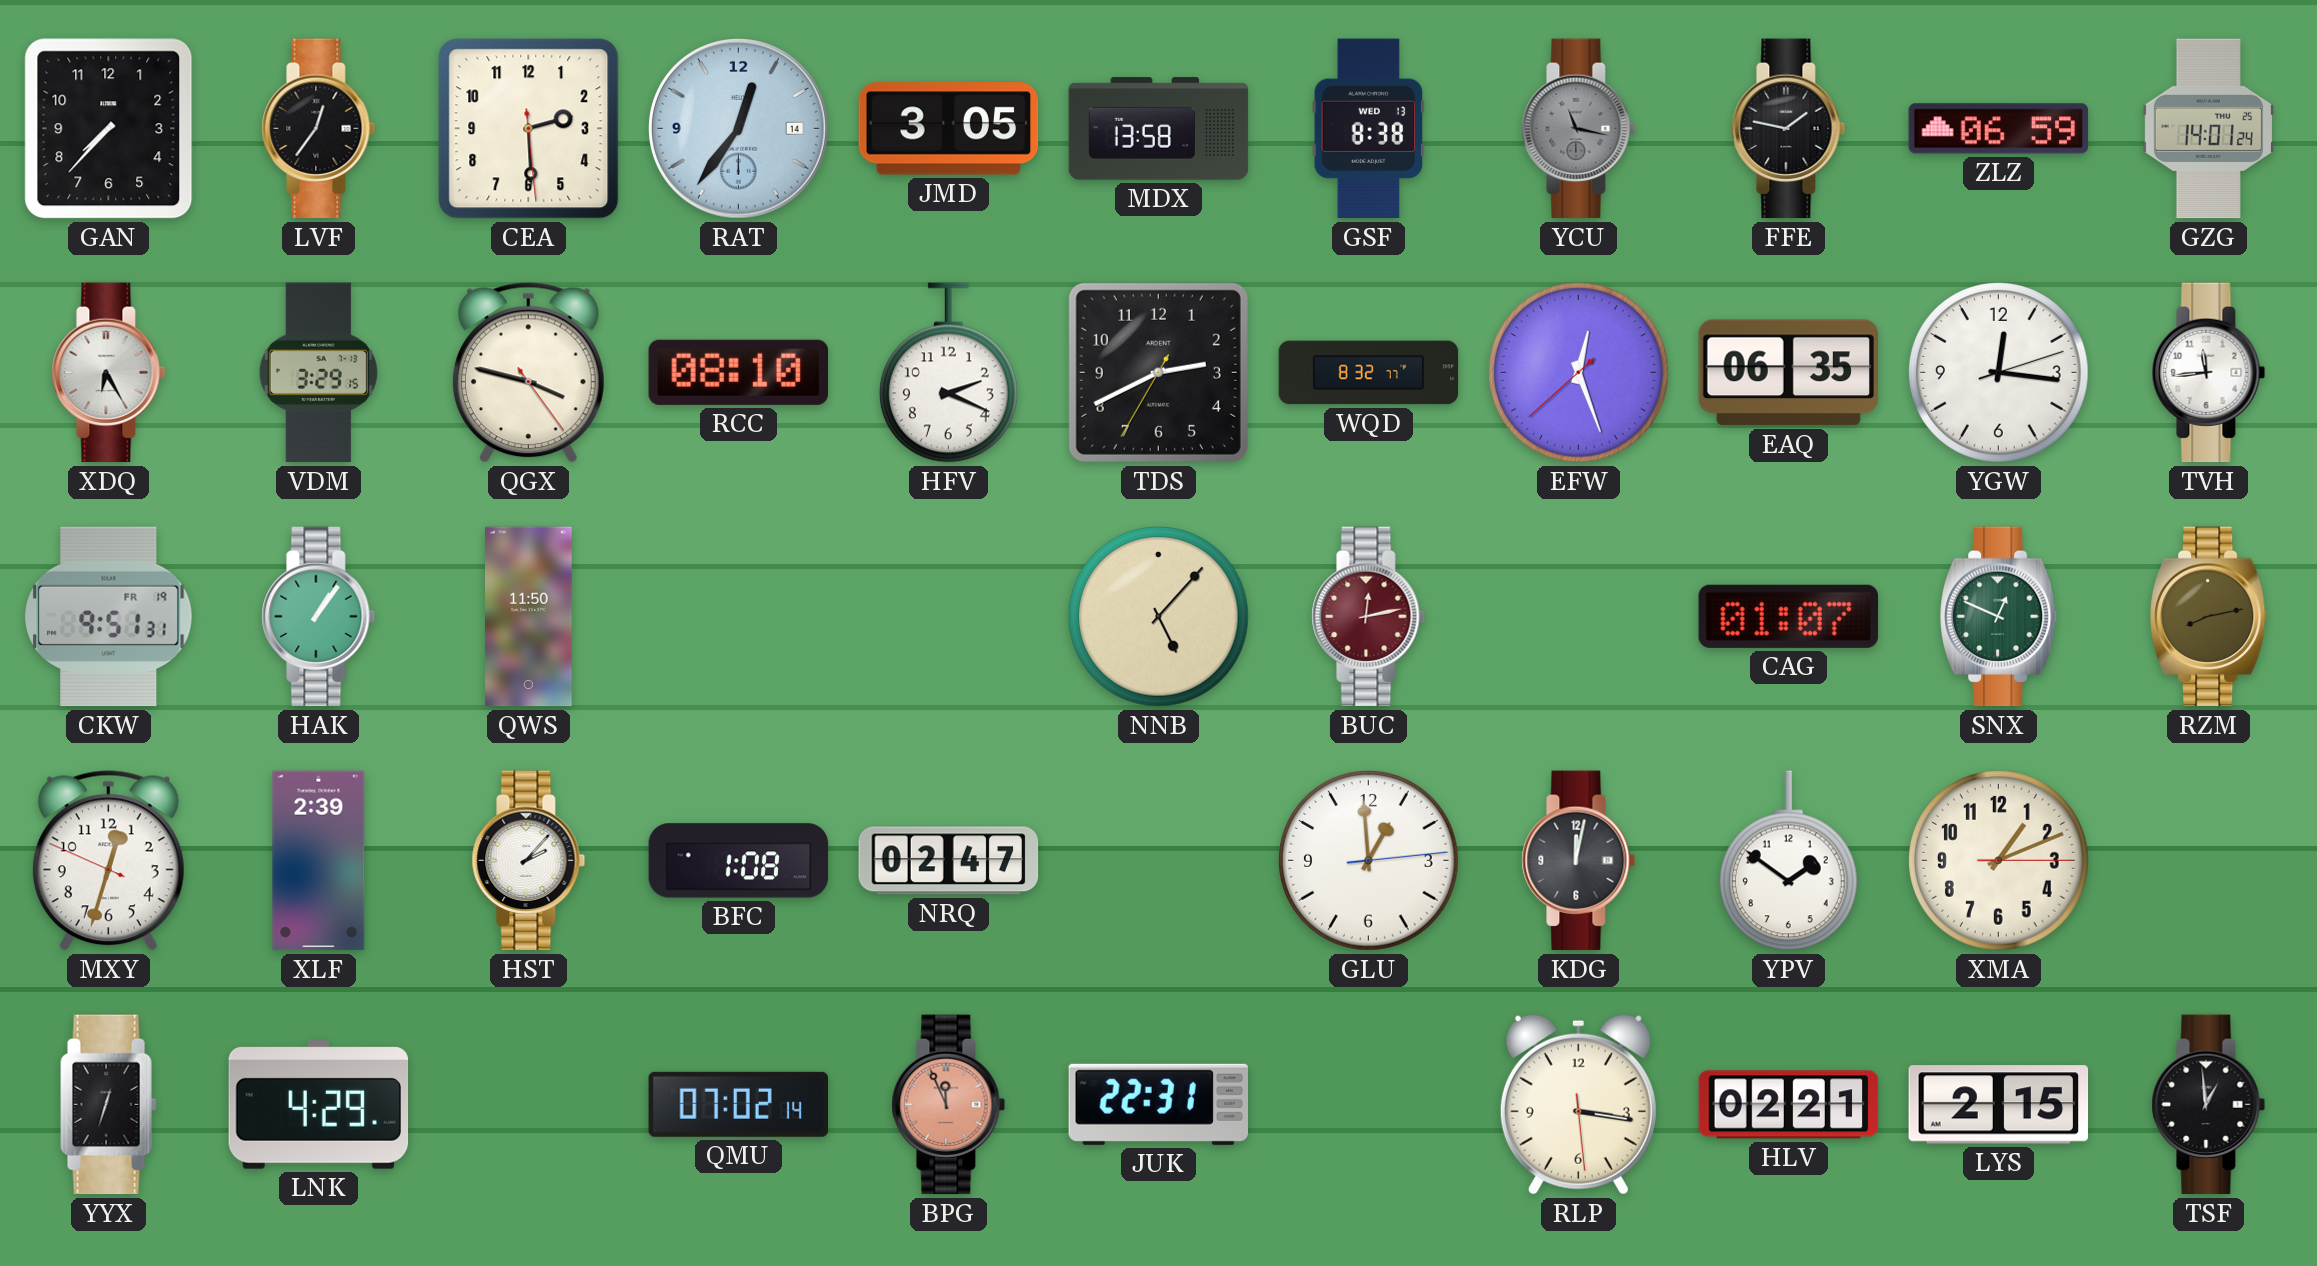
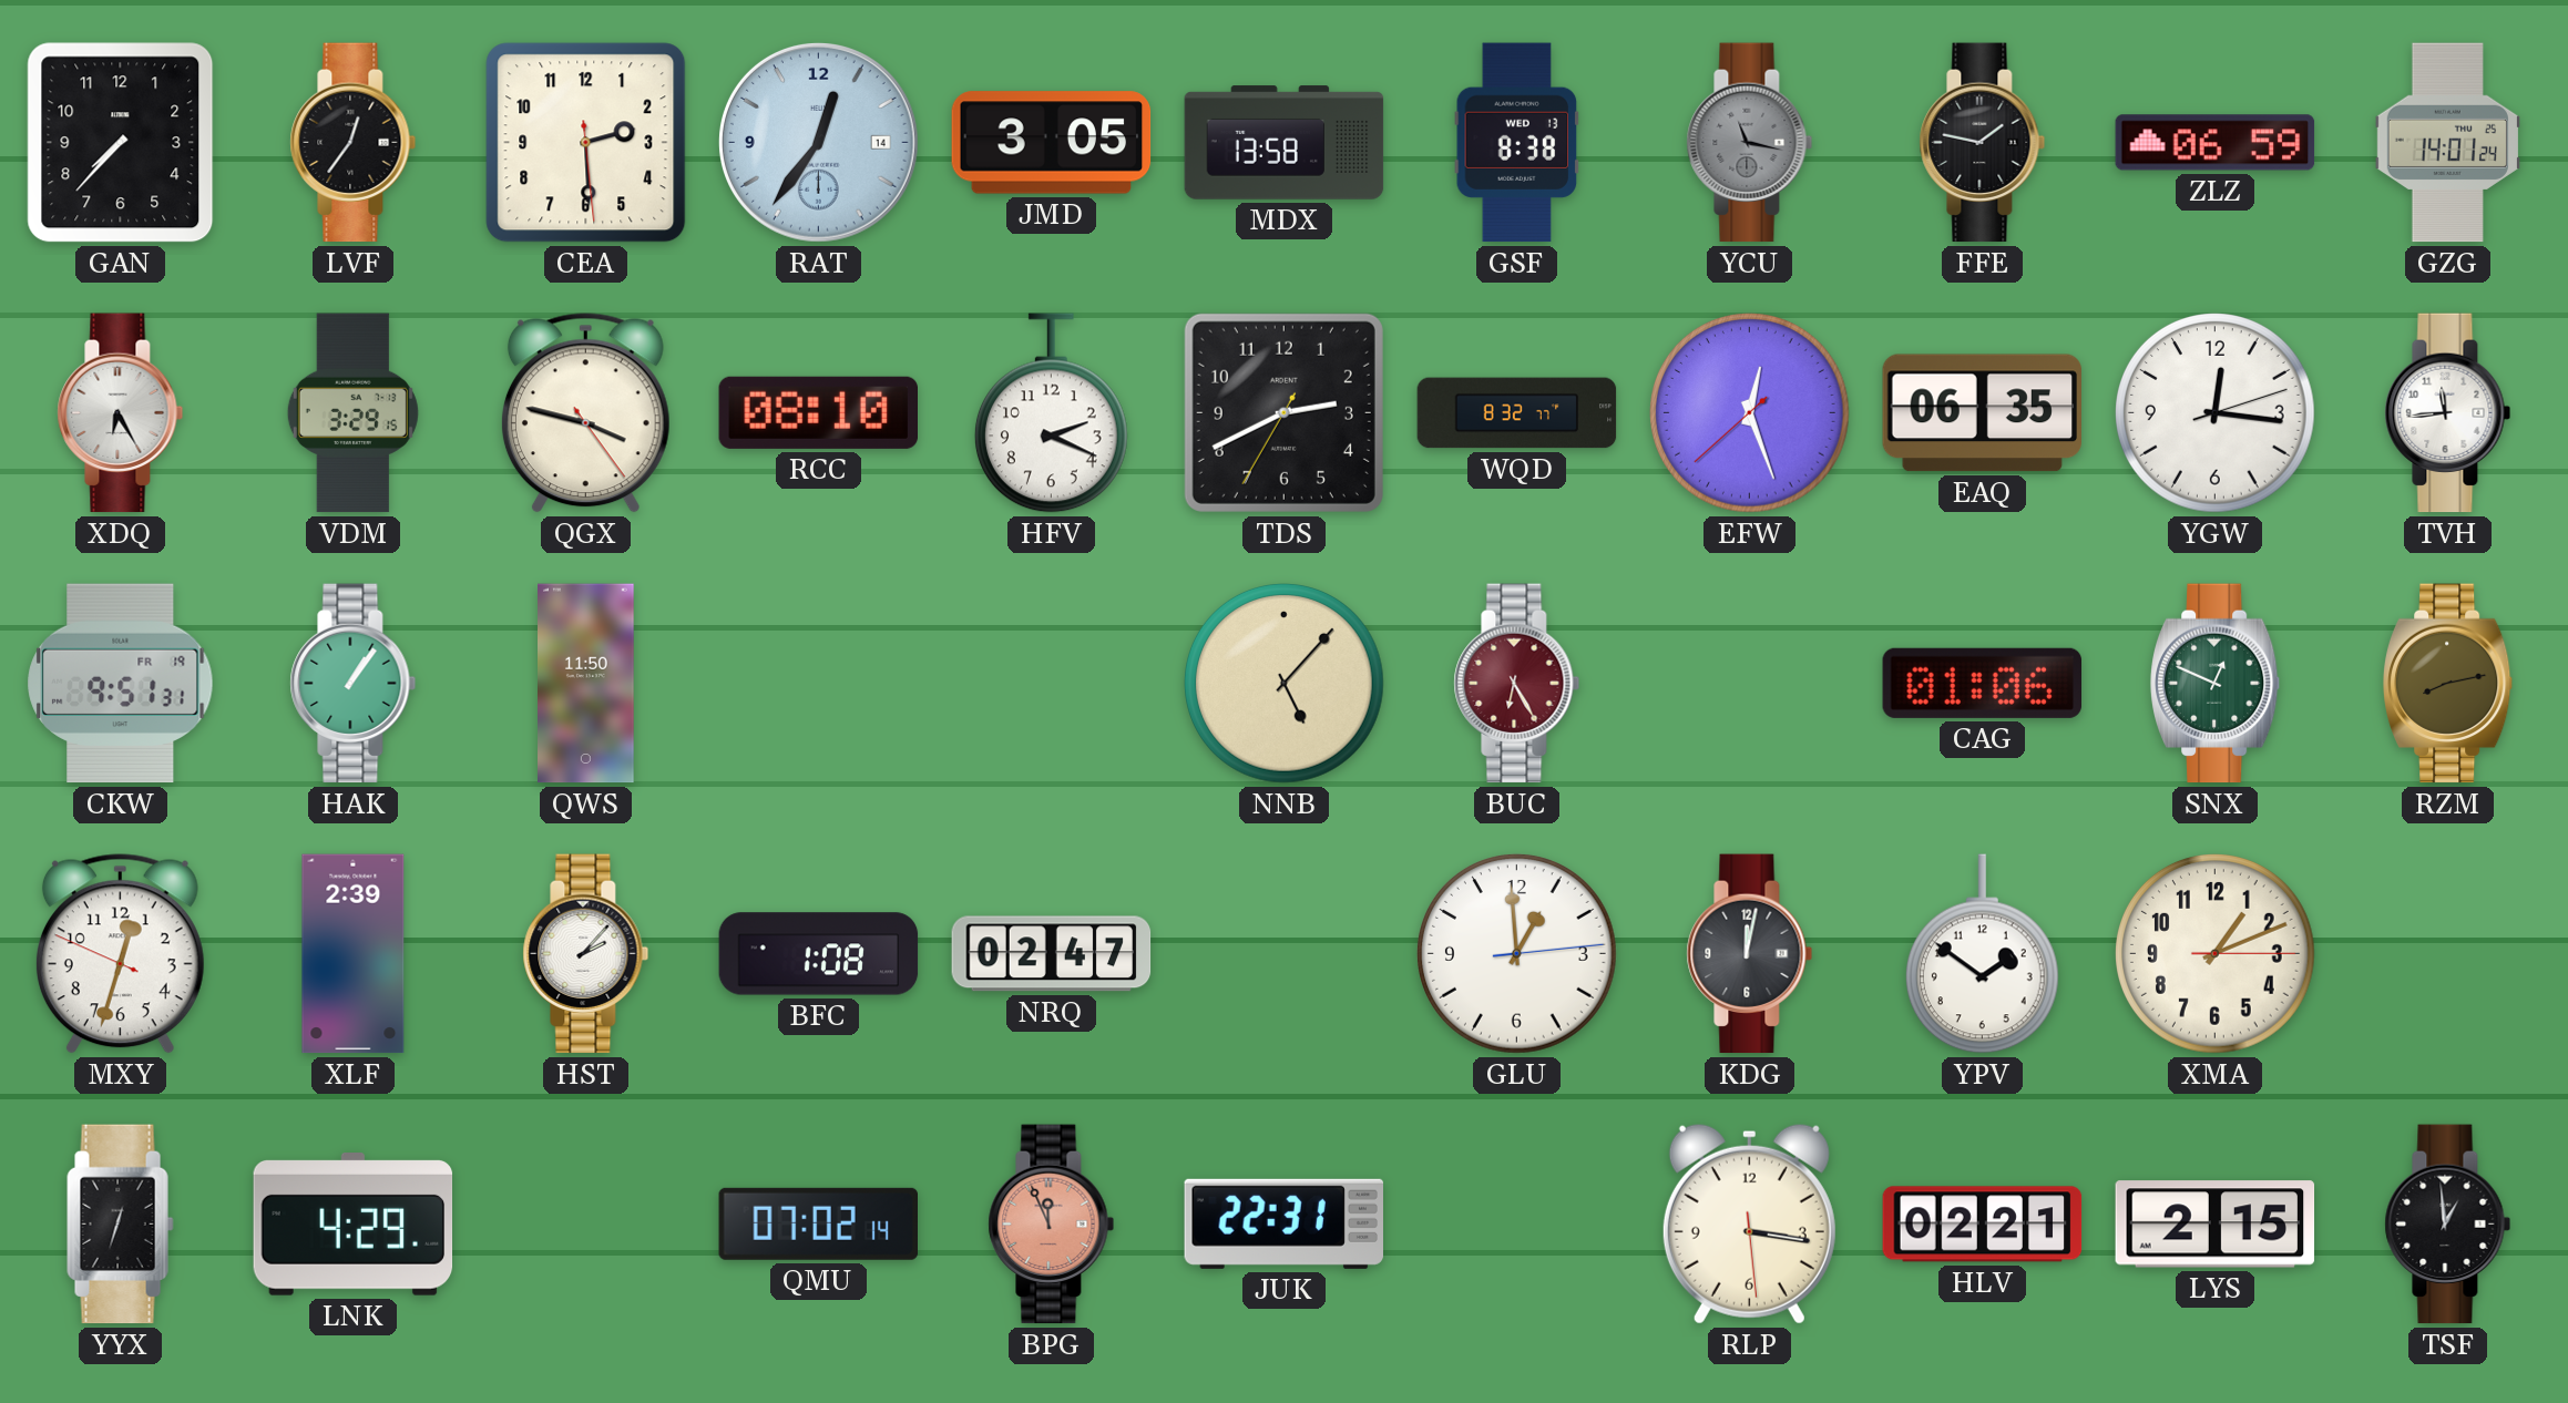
BUC: 12:13 -> 6:25 (1517, 684)
CAG: 01:07 -> 01:06 (1982, 683)
